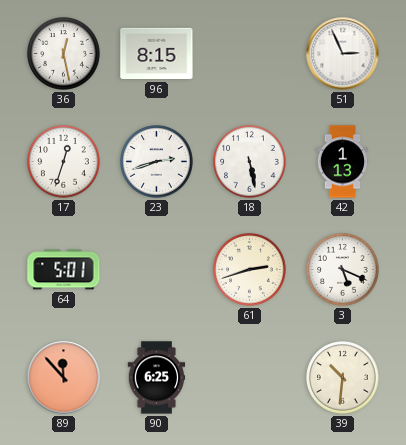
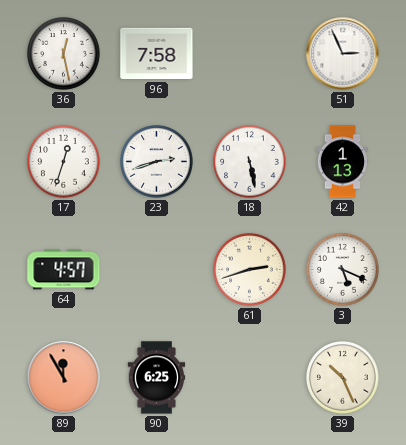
96: 8:15 -> 7:58 (157, 54)
64: 5:01 -> 4:57 (64, 270)
89: 11:53 -> 11:55 (64, 378)
39: 10:31 -> 10:26 (343, 378)
